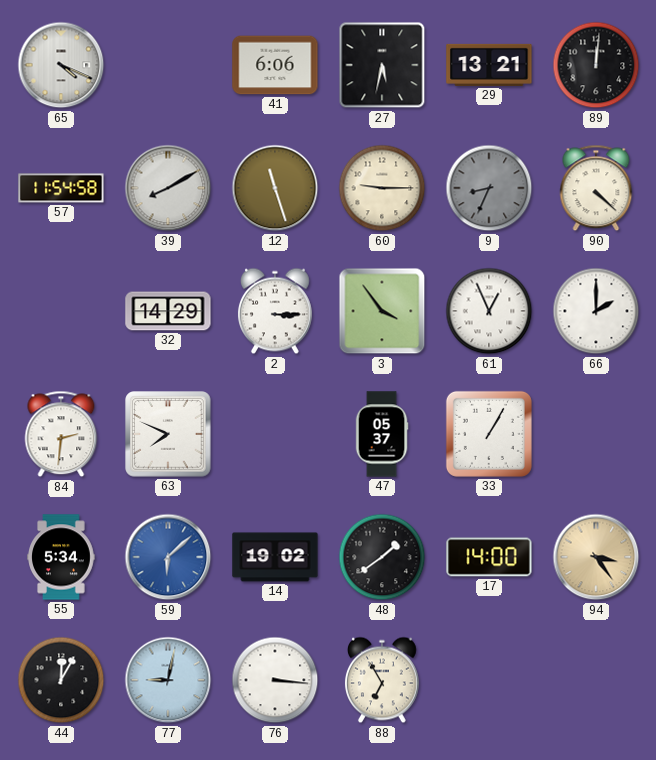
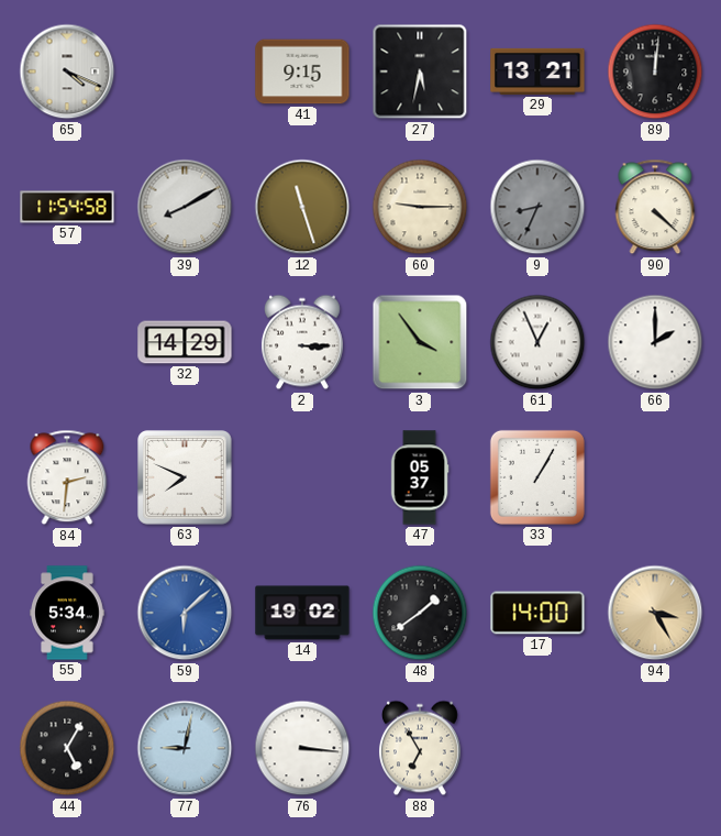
41: 6:06 -> 9:15 (302, 71)
94: 3:24 -> 3:25 (655, 613)
44: 12:05 -> 5:05 (67, 748)
